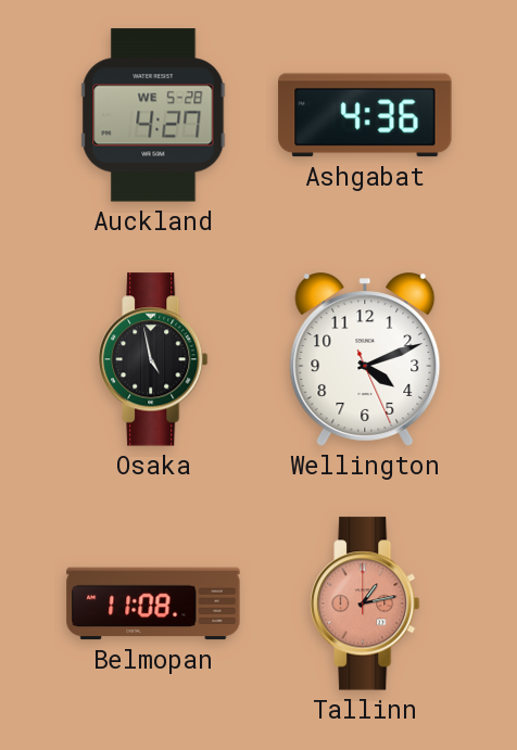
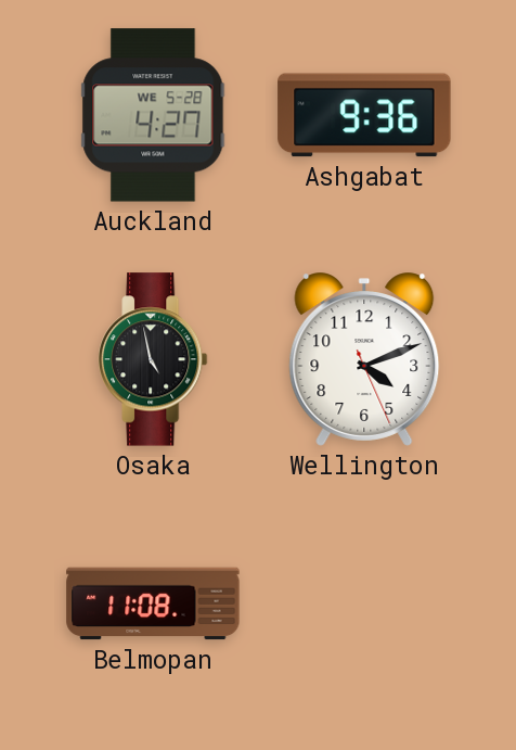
Ashgabat: 4:36 -> 9:36 (364, 115)
Tallinn: 1:13 -> none (365, 603)
